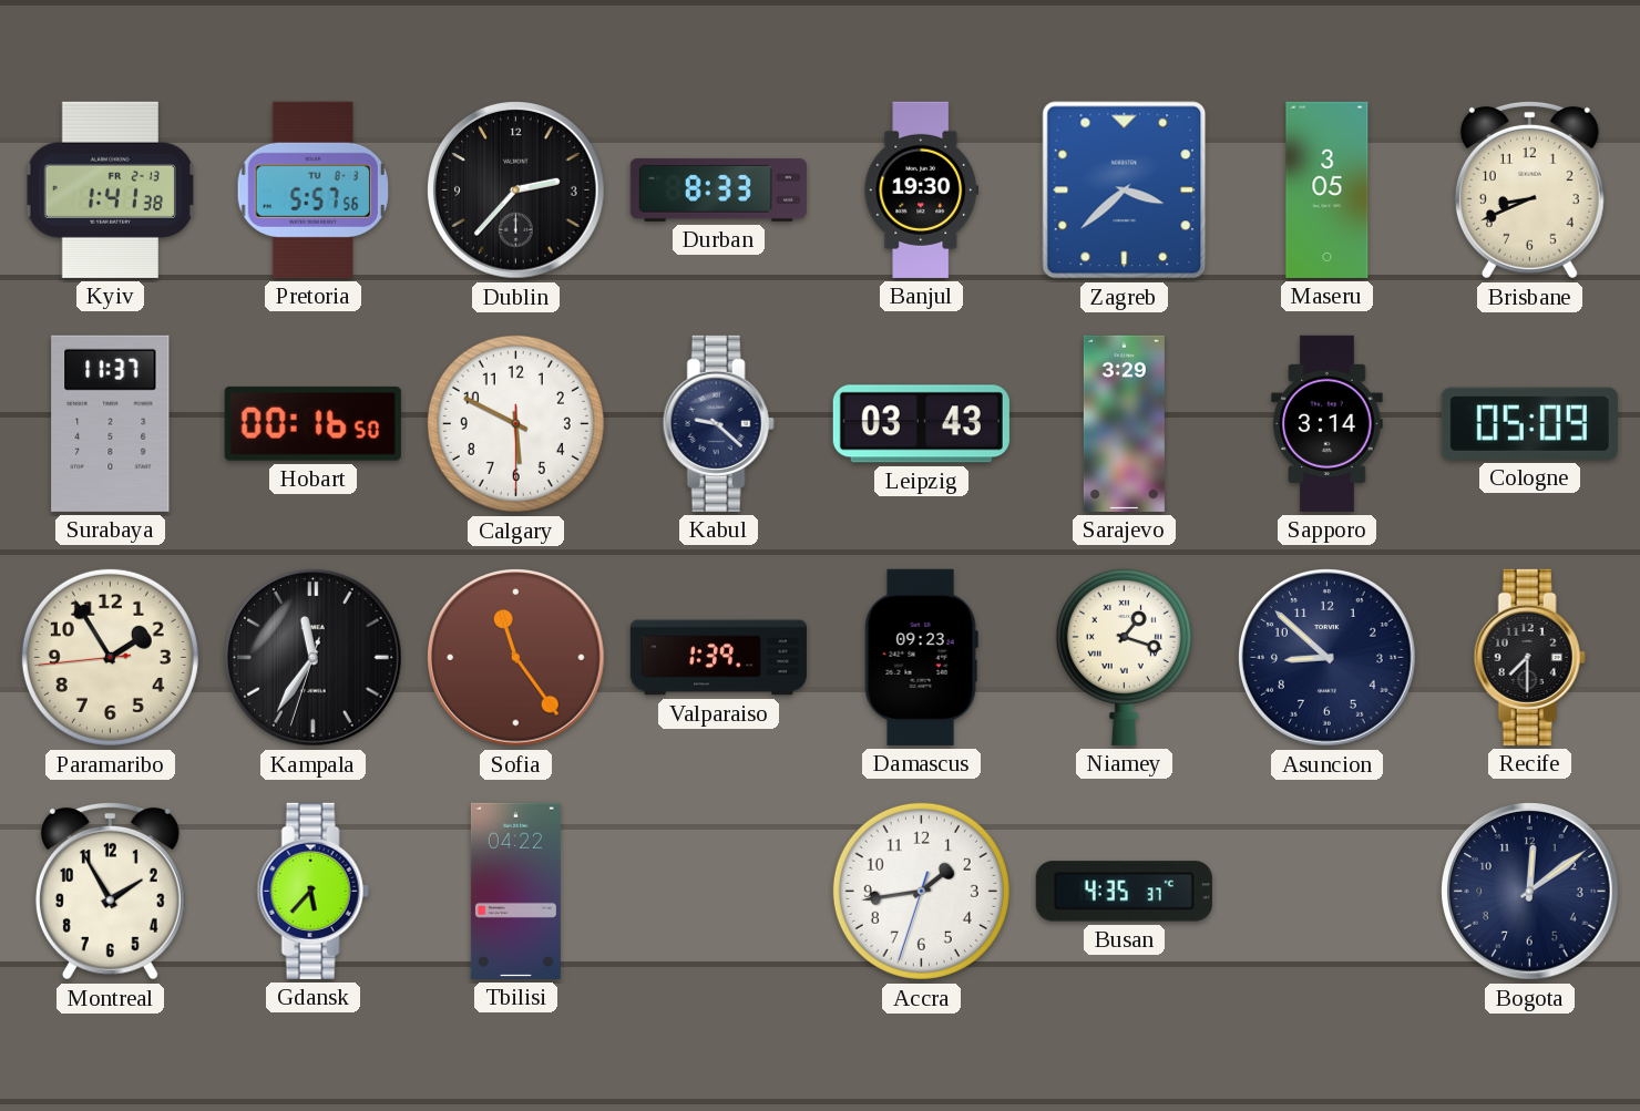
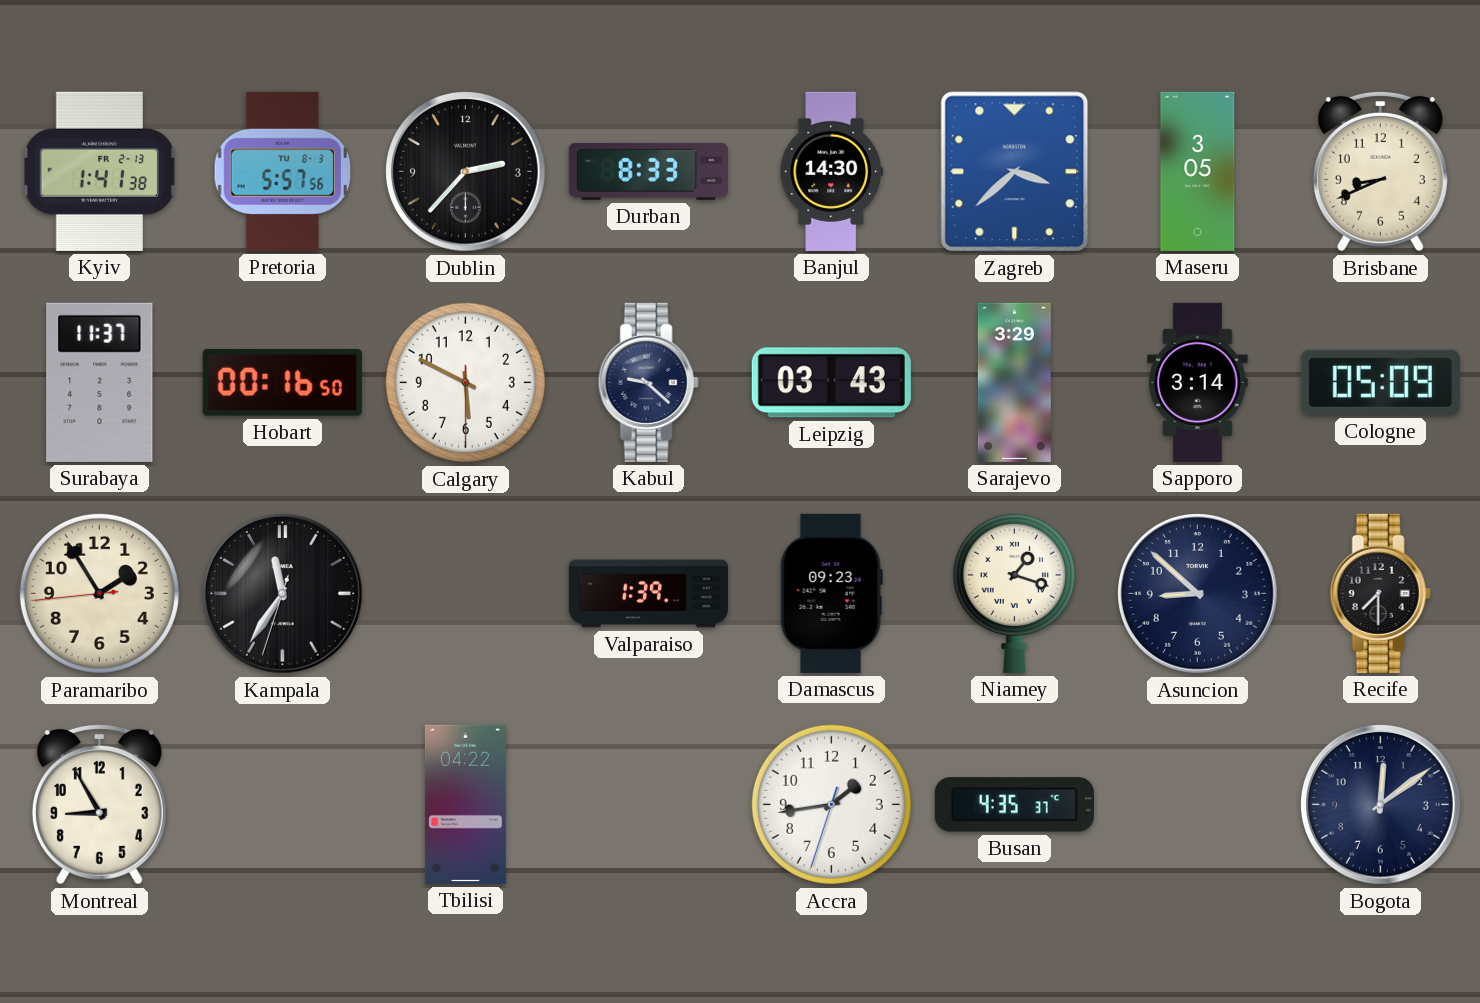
Banjul: 19:30 -> 14:30 (832, 171)
Sofia: 11:24 -> none (516, 658)
Montreal: 1:55 -> 8:55 (99, 804)
Gdansk: 5:37 -> none (312, 891)
